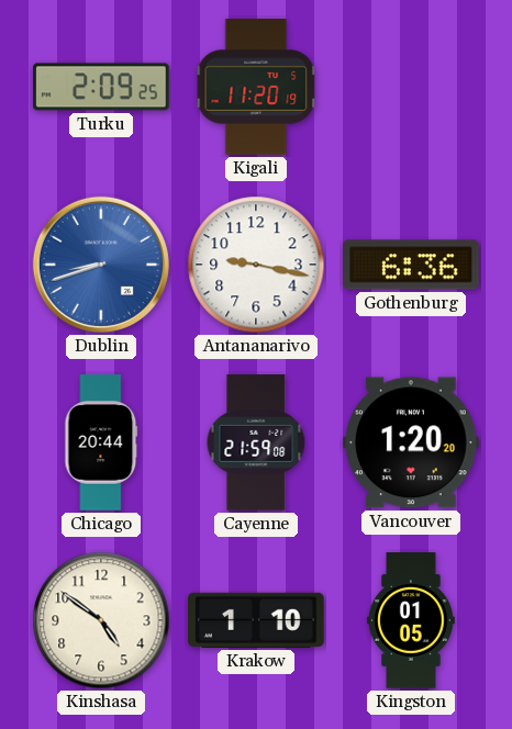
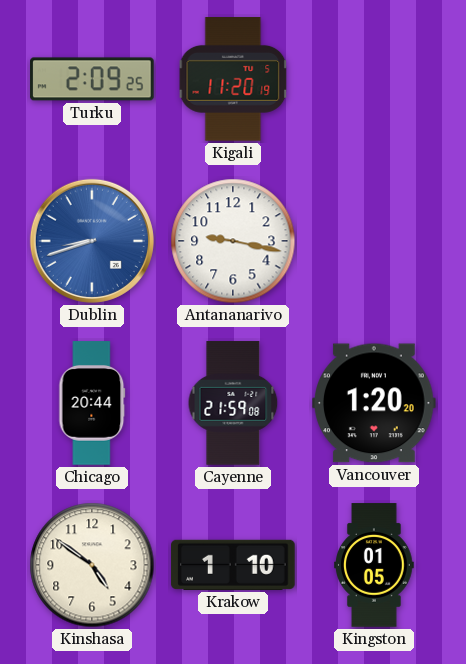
Gothenburg: 6:36 -> none (411, 265)
